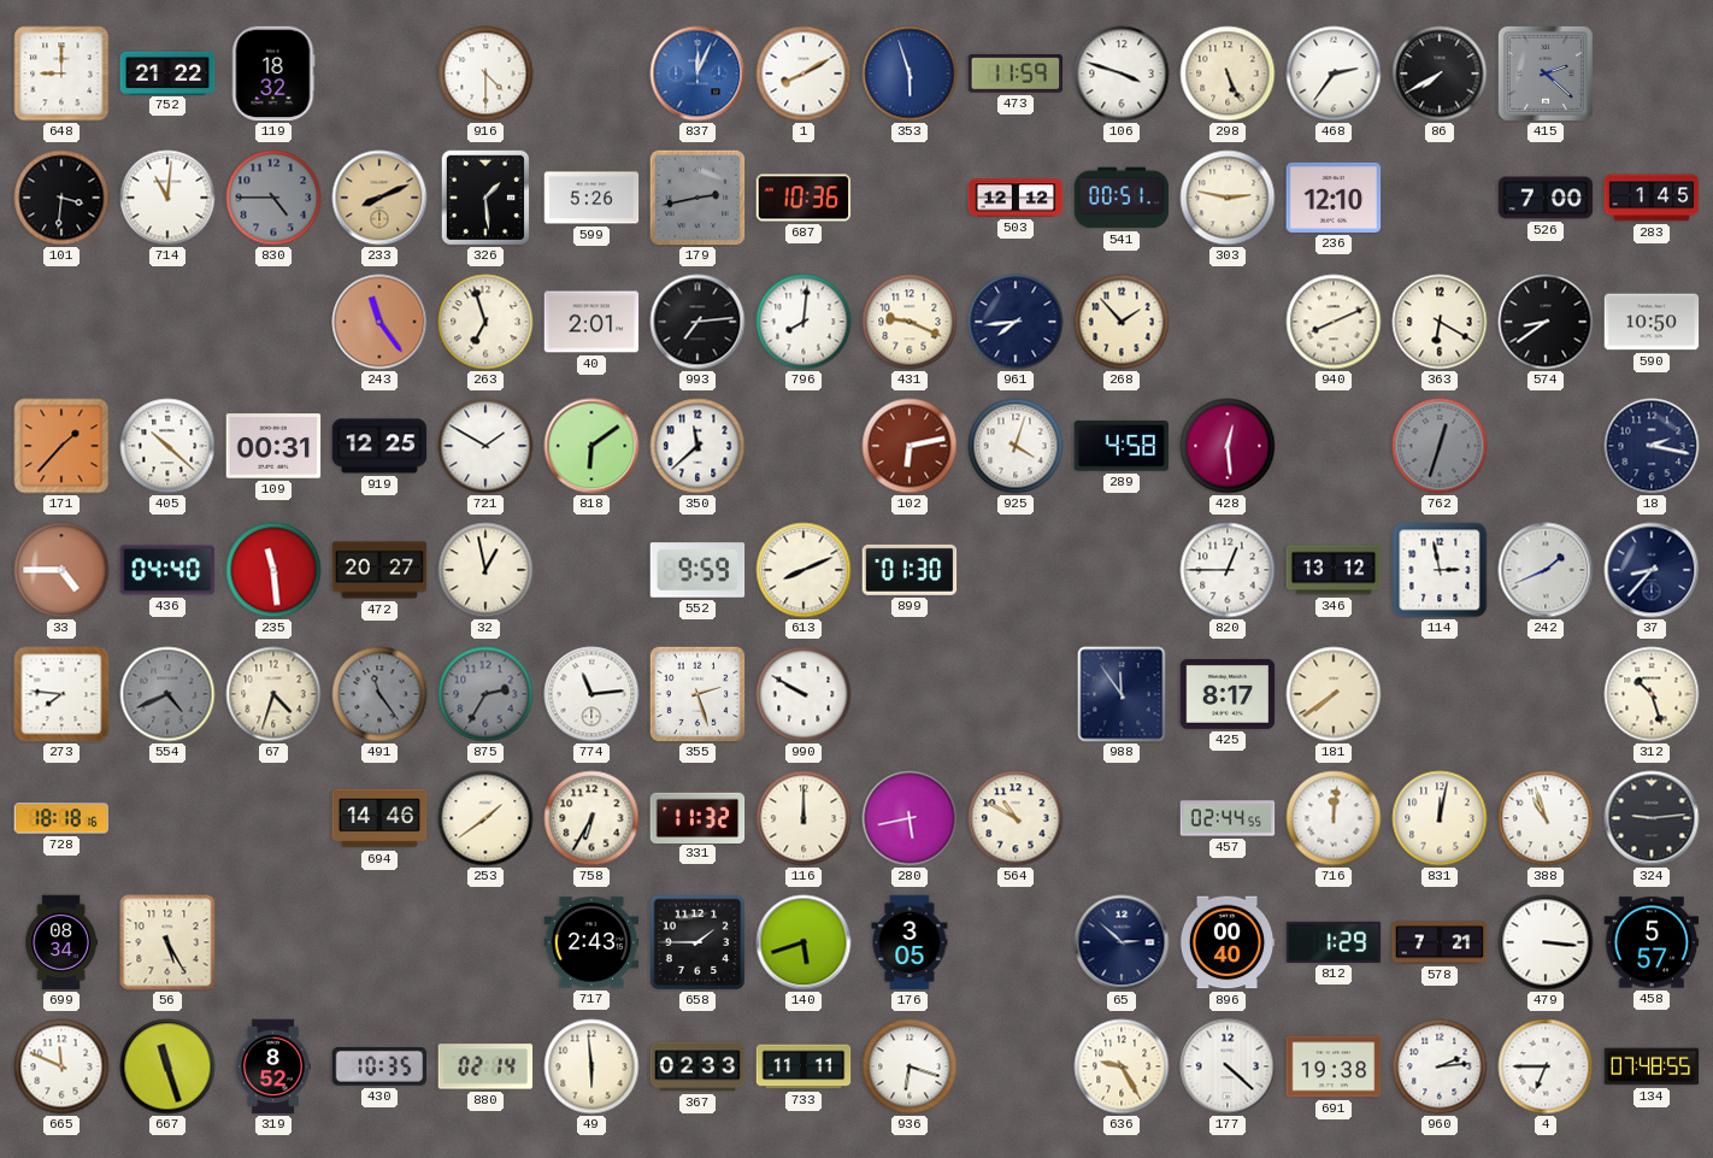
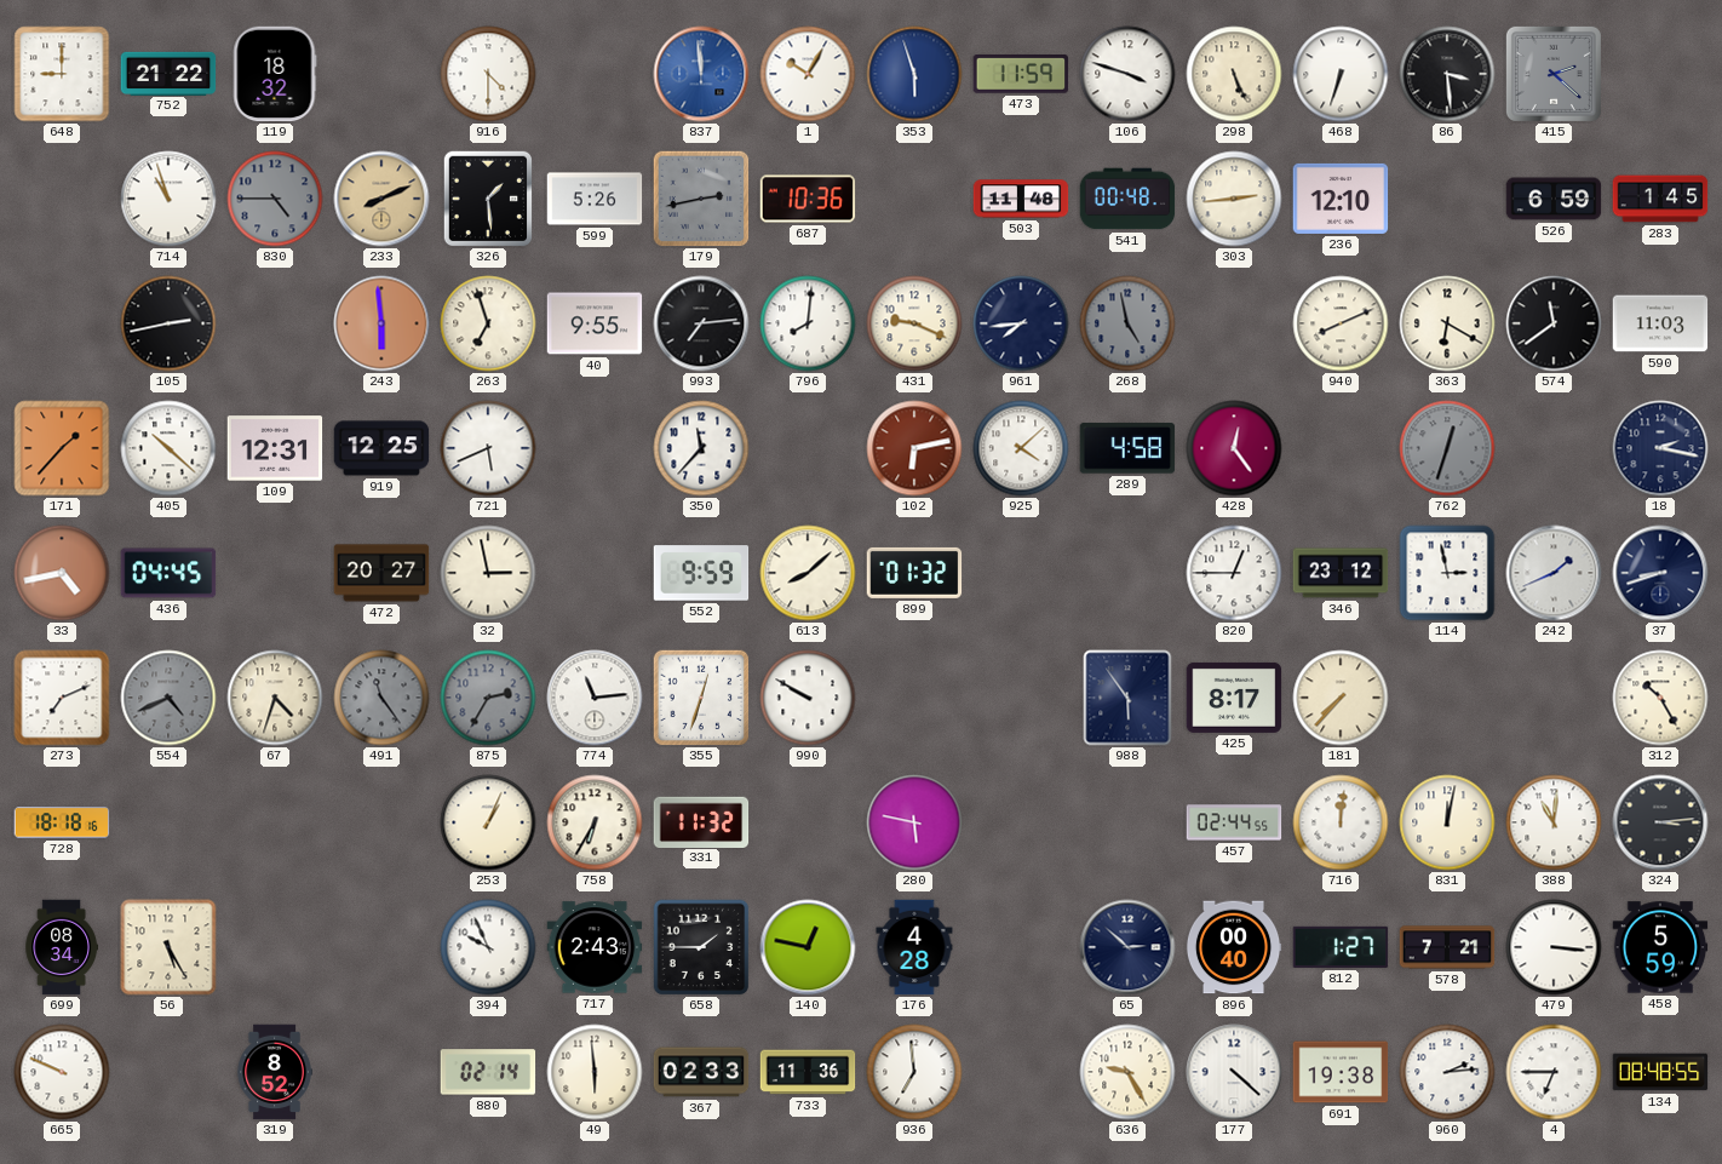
837: 12:04 -> 11:59 (701, 74)
1: 8:10 -> 10:05 (808, 74)
468: 2:36 -> 6:33 (1341, 74)
86: 7:40 -> 3:29 (1447, 74)
101: 3:31 -> none (61, 198)
714: 11:01 -> 10:57 (168, 199)
503: 12:12 -> 11:48 (1021, 199)
541: 00:51 -> 00:48 (1127, 199)
303: 2:47 -> 2:44 (1234, 199)
526: 7:00 -> 6:59 (1554, 199)
105: none -> 2:43 (168, 323)
243: 11:24 -> 5:59 (381, 323)
40: 2:01 -> 9:55 (595, 323)
268: 1:53 -> 4:58 (1127, 323)
268 dial: cream -> grey (1127, 323)
574: 8:39 -> 11:39 (1554, 323)
590: 10:50 -> 11:03 (1660, 323)
109: 00:31 -> 12:31 (275, 448)
721: 1:50 -> 5:41 (488, 448)
818: 6:09 -> none (591, 446)
350: 11:38 -> 11:37 (701, 448)
925: 4:03 -> 4:08 (1021, 448)
428: 12:29 -> 12:24 (1234, 448)
33: 4:45 -> 4:43 (62, 573)
436: 04:40 -> 04:45 (168, 573)
235: 11:29 -> none (273, 570)
32: 12:58 -> 2:58 (488, 573)
613: 8:11 -> 8:08 (808, 573)
899: 01:30 -> 01:32 (914, 573)
346: 13:12 -> 23:12 (1341, 573)
37: 8:37 -> 8:42 (1660, 573)
273: 7:46 -> 7:11 (62, 698)
355: 2:27 -> 12:33 (701, 698)
988: 11:54 -> 5:54 (1127, 698)
181: 7:39 -> 7:37 (1341, 698)
312: 10:27 -> 10:25 (1660, 698)
694: 14:46 -> none (379, 818)
253: 1:39 -> 1:04 (488, 822)
116: 12:00 -> none (803, 818)
280: 5:43 -> 5:47 (914, 822)
564: 10:50 -> none (1016, 818)
388: 10:57 -> 11:01 (1554, 822)
324: 9:14 -> 3:14 (1660, 822)
394: none -> 9:56 (488, 947)
140: 5:42 -> 12:47 (808, 947)
176: 3:05 -> 4:28 (914, 947)
812: 1:29 -> 1:27 (1341, 947)
458: 5:57 -> 5:59 (1660, 947)
665: 11:49 -> 9:49 (62, 1072)
667: 11:27 -> none (167, 1066)
430: 10:35 -> none (379, 1068)
733: 11:11 -> 11:36 (808, 1072)
936: 6:18 -> 6:59 (914, 1072)
134: 07:48 -> 08:48 (1660, 1072)
